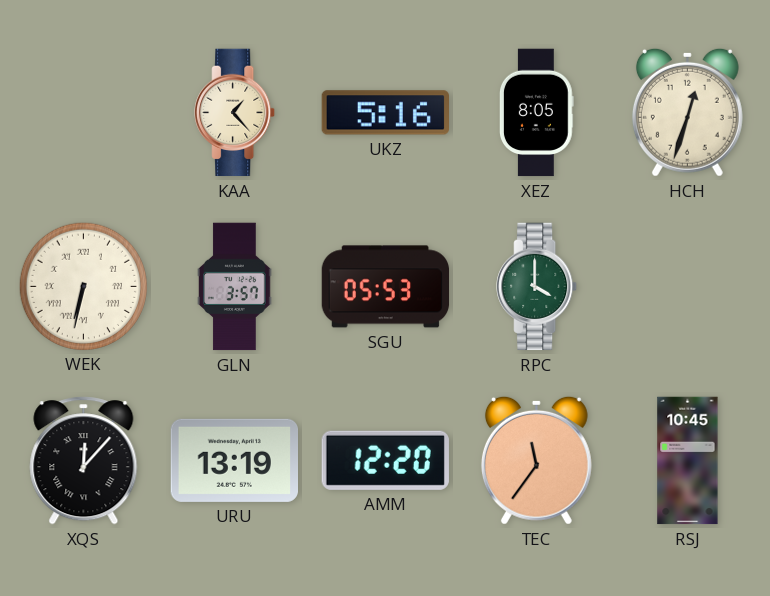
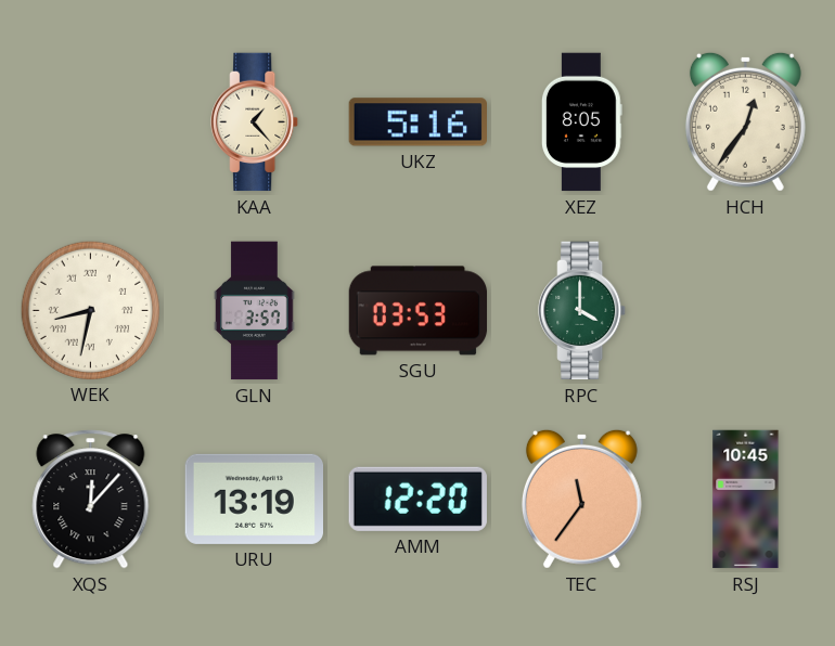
HCH: 12:33 -> 12:36 (745, 121)
WEK: 6:32 -> 8:32 (90, 310)
SGU: 05:53 -> 03:53 (419, 311)
